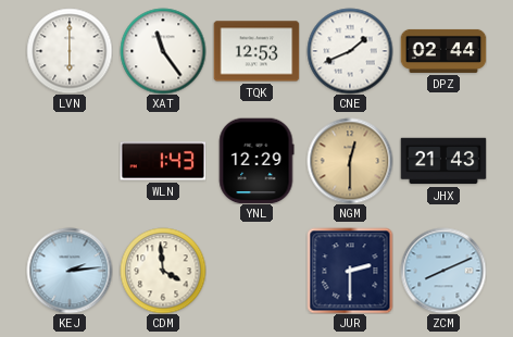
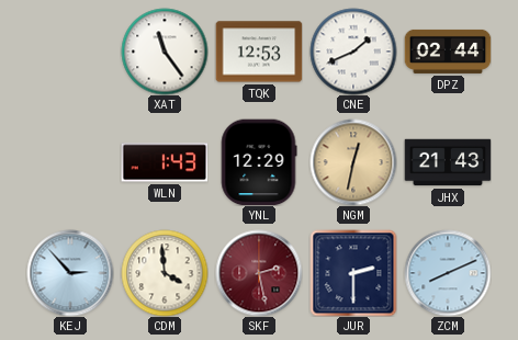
LVN: 6:00 -> none (70, 51)
NGM: 12:30 -> 12:32 (353, 162)
KEJ: 2:14 -> 2:53 (70, 273)
SKF: none -> 2:28 (259, 273)
